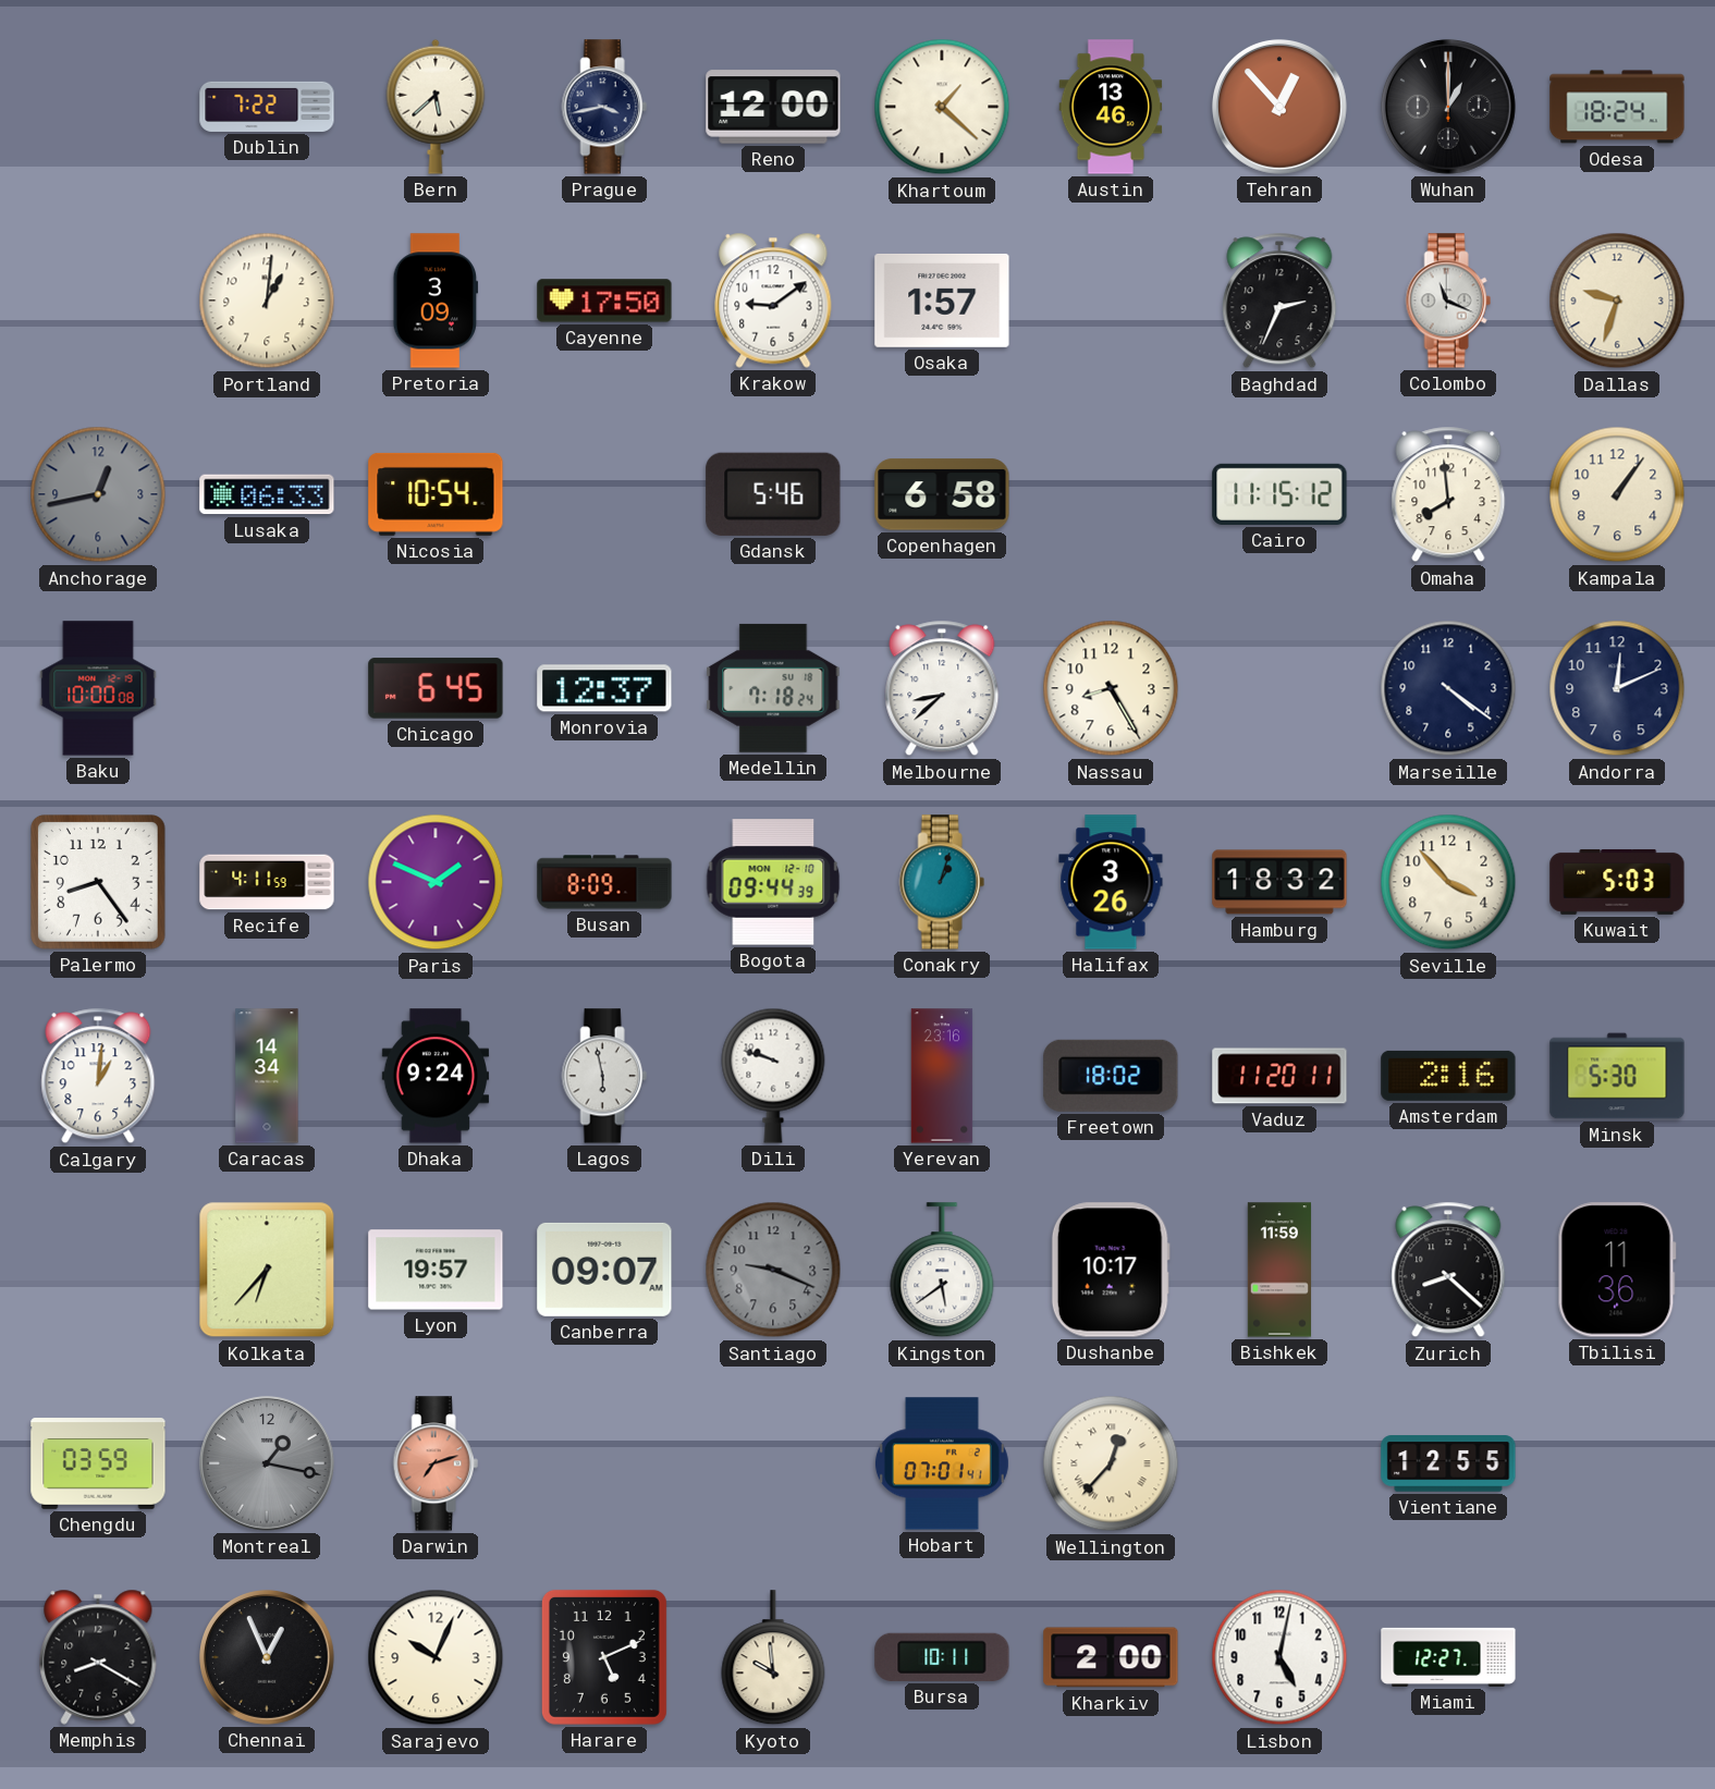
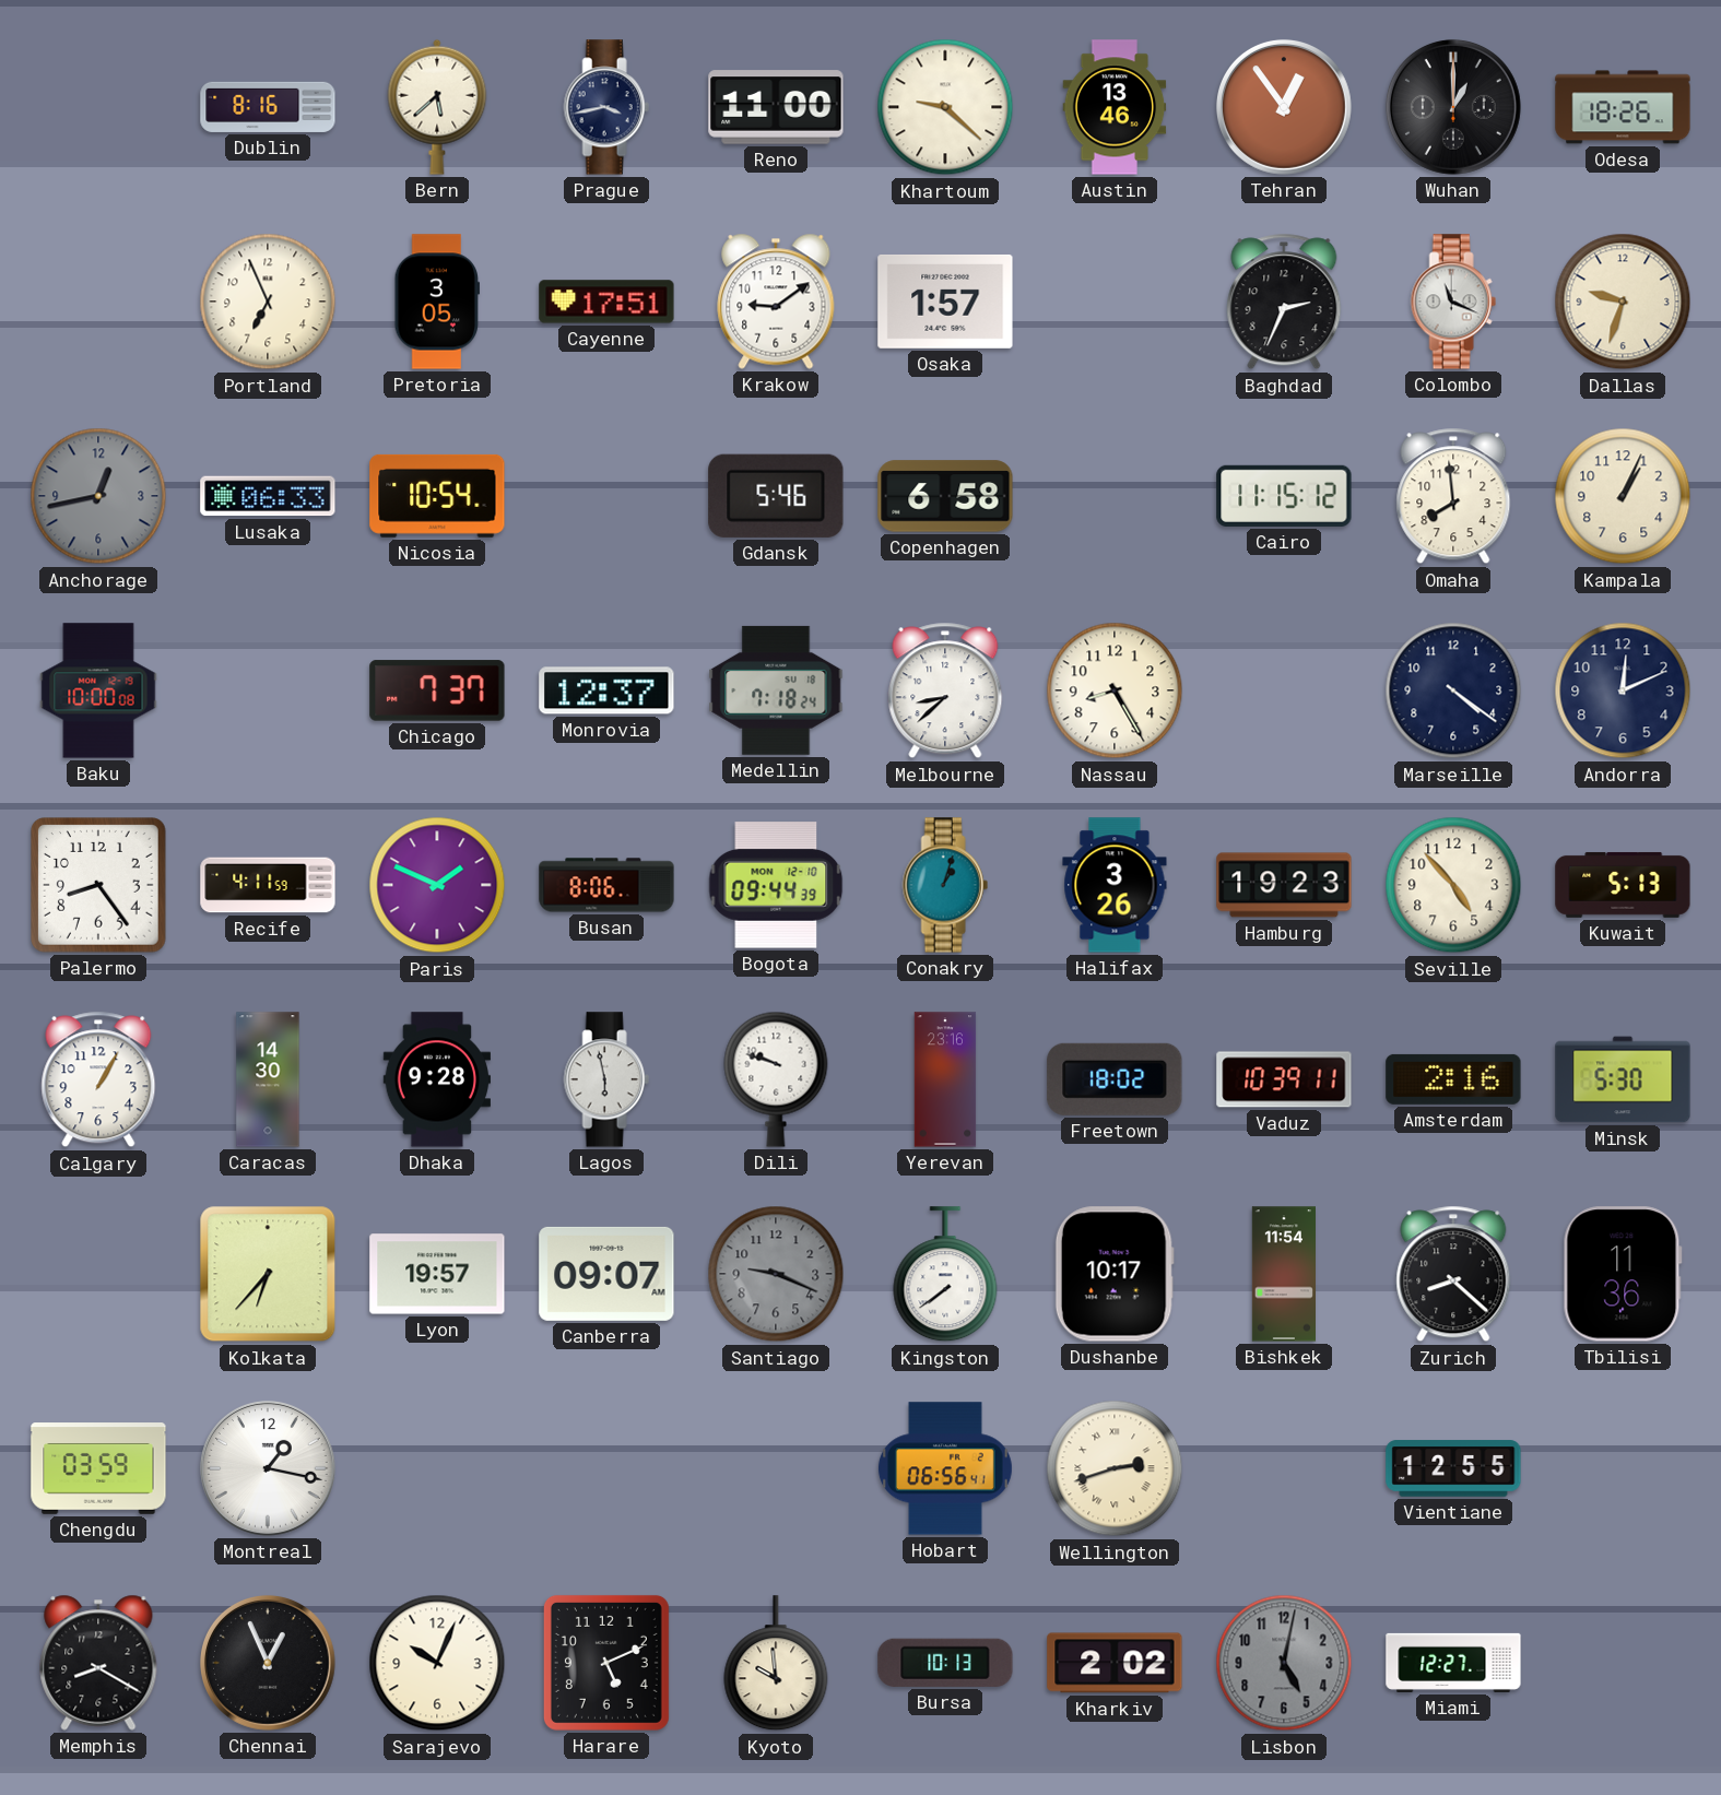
Dublin: 7:22 -> 8:16 (268, 107)
Reno: 12:00 -> 11:00 (776, 107)
Khartoum: 1:22 -> 9:22 (945, 107)
Tehran: 12:53 -> 12:54 (1284, 107)
Odesa: 18:24 -> 18:26 (1623, 107)
Portland: 1:01 -> 6:56 (268, 302)
Pretoria: 3:09 -> 3:05 (436, 302)
Cayenne: 17:50 -> 17:51 (606, 302)
Kampala: 1:06 -> 1:04 (1623, 496)
Chicago: 6:45 -> 7:37 (437, 690)
Busan: 8:09 -> 8:06 (606, 885)
Hamburg: 18:32 -> 19:23 (1284, 885)
Seville: 3:53 -> 4:53 (1453, 885)
Kuwait: 5:03 -> 5:13 (1623, 885)
Calgary: 1:01 -> 1:05 (98, 1079)
Caracas: 14:34 -> 14:30 (268, 1079)
Dhaka: 9:24 -> 9:28 (436, 1079)
Vaduz: 11:20 -> 10:39 (1284, 1079)
Kingston: 5:39 -> 7:39 (945, 1275)
Bishkek: 11:59 -> 11:54 (1283, 1274)
Montreal dial: grey -> white (268, 1468)
Darwin: 7:12 -> none (436, 1463)
Hobart: 07:01 -> 06:56 (945, 1468)
Wellington: 12:37 -> 2:42 (1115, 1468)
Bursa: 10:11 -> 10:13 (945, 1663)
Kharkiv: 2:00 -> 2:02 (1115, 1663)
Lisbon dial: white -> grey (1284, 1663)
